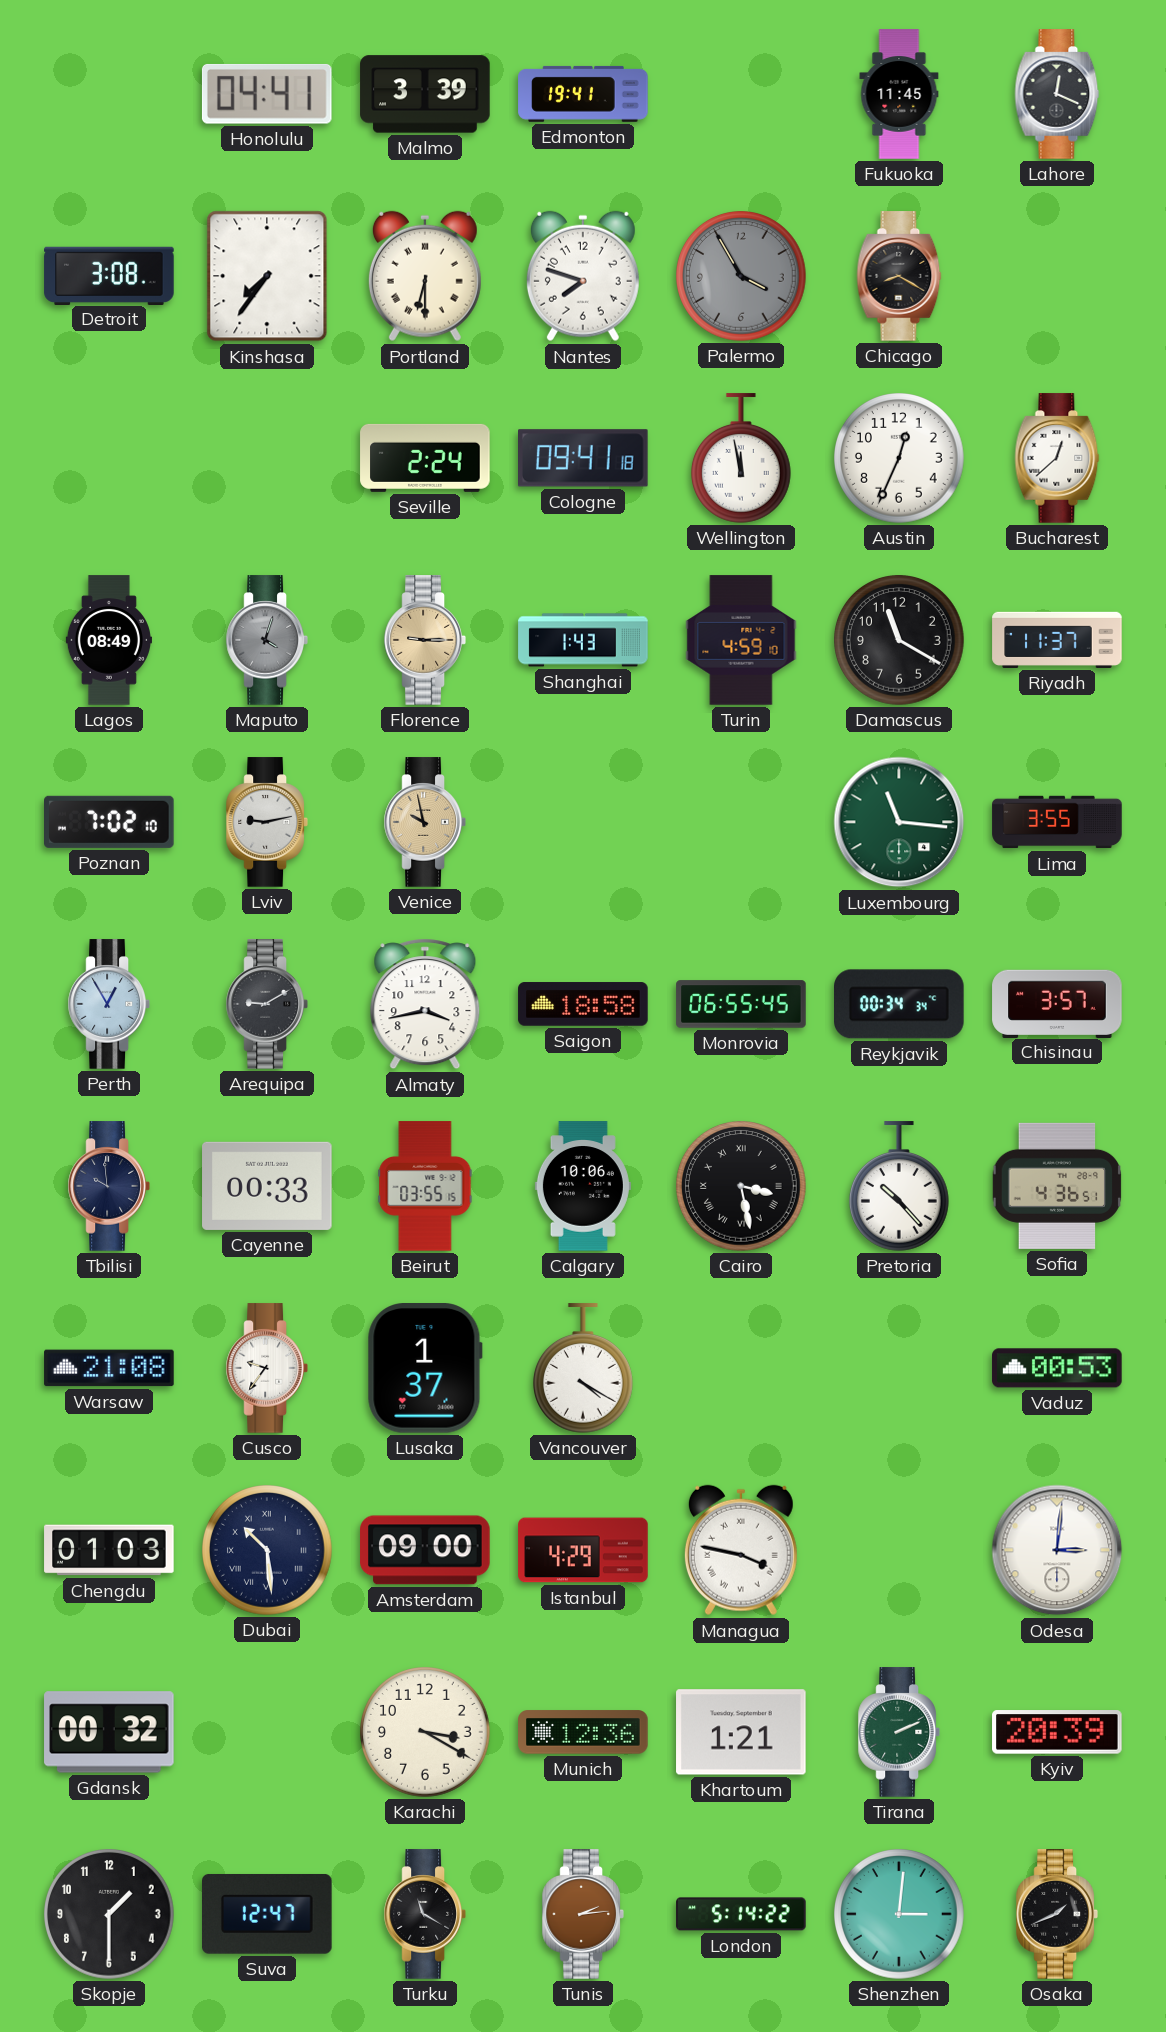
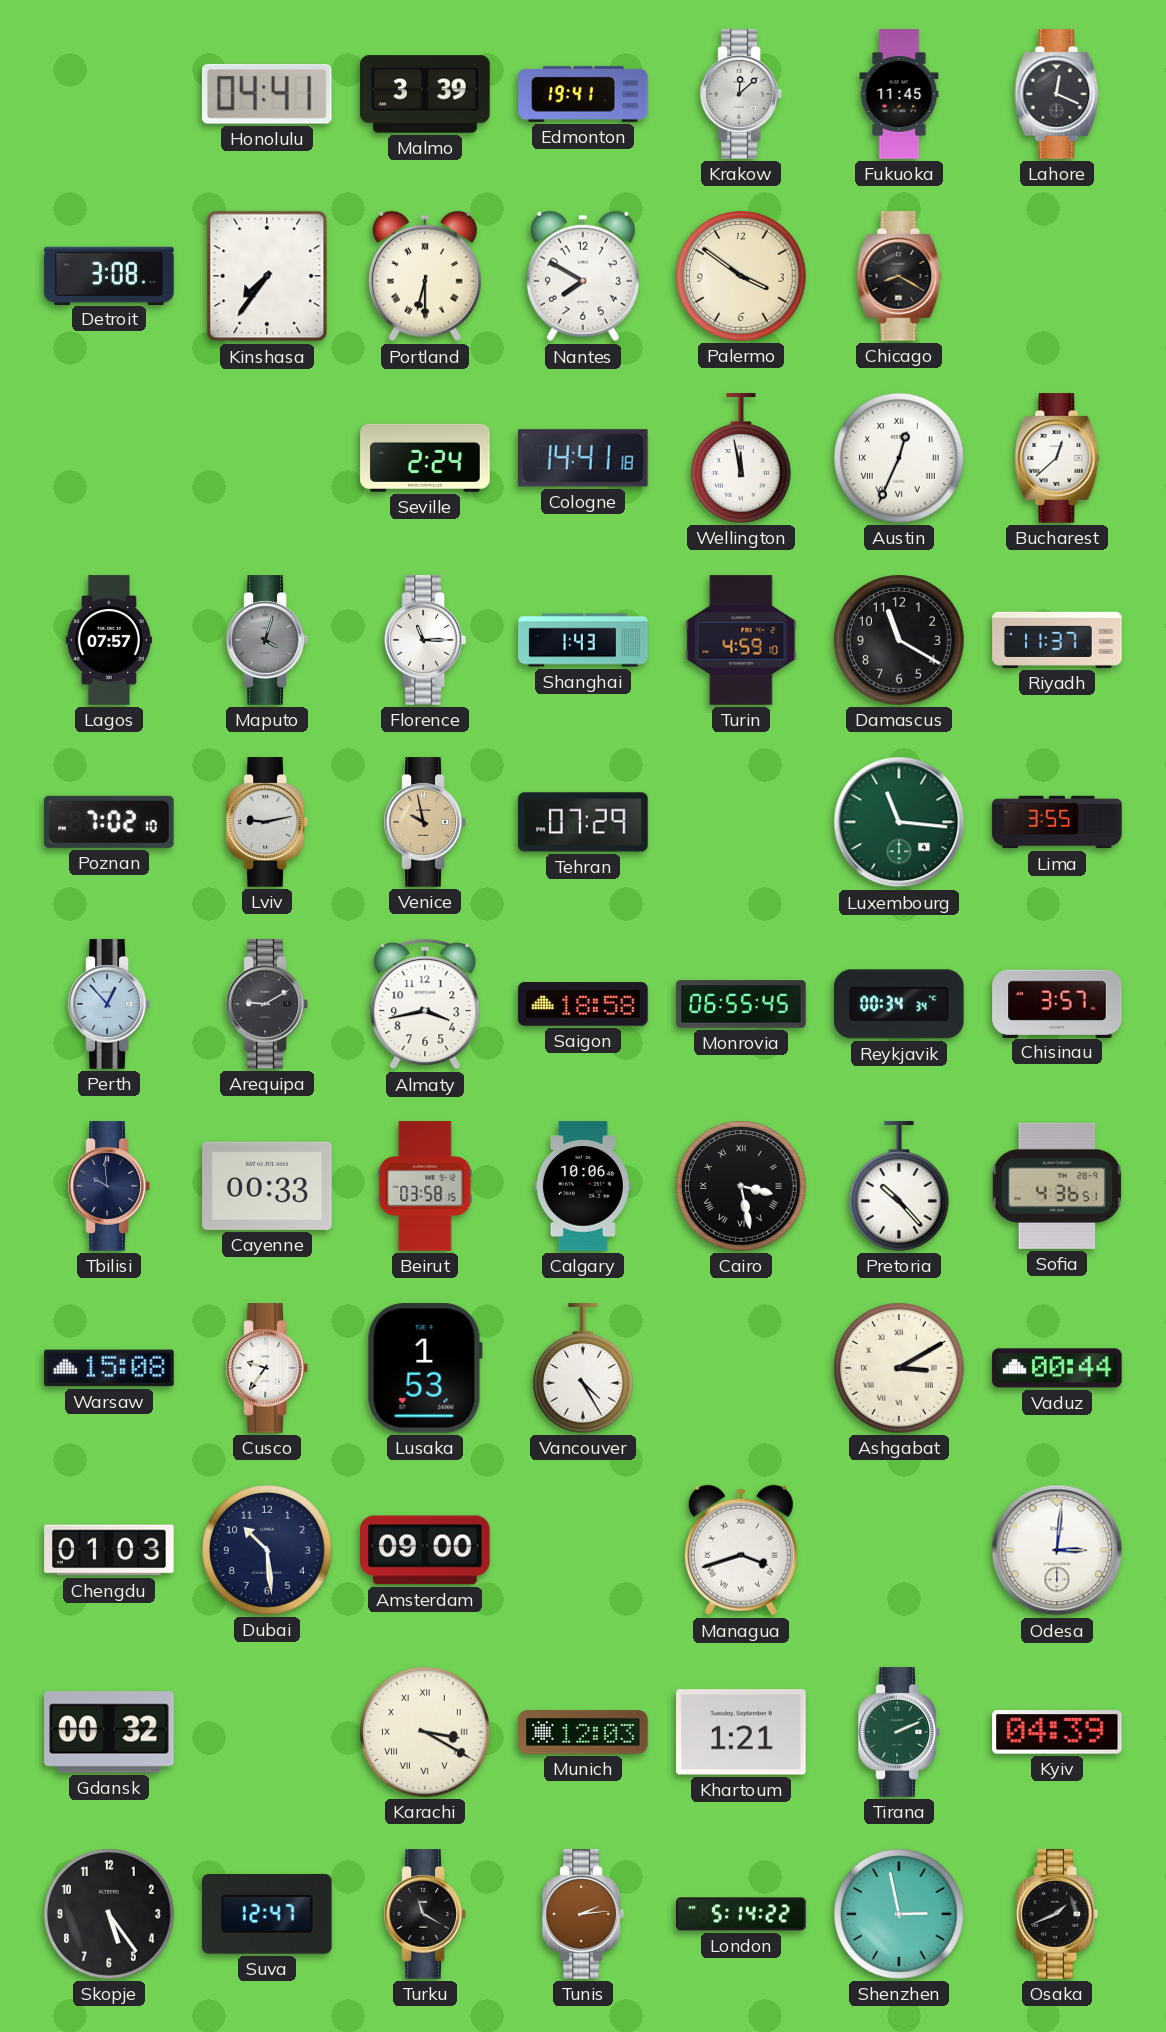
Krakow: none -> 12:08 (741, 94)
Nantes: 7:48 -> 7:50 (583, 276)
Palermo: 3:55 -> 3:51 (742, 277)
Palermo dial: grey -> cream (742, 277)
Cologne: 09:41 -> 14:41 (584, 458)
Austin numerals: Arabic -> Roman (900, 459)
Lagos: 08:49 -> 07:57 (109, 640)
Florence: 9:15 -> 11:15 (425, 640)
Florence dial: champagne -> white (425, 640)
Tehran: none -> 07:29 (583, 822)
Perth: 12:55 -> 12:53 (109, 1004)
Beirut: 03:55 -> 03:58 (425, 1186)
Warsaw: 21:08 -> 15:08 (109, 1368)
Lusaka: 1:37 -> 1:53 (425, 1369)
Vancouver: 4:20 -> 4:25 (583, 1368)
Ashgabat: none -> 3:10 (900, 1369)
Vaduz: 00:53 -> 00:44 (1057, 1368)
Dubai numerals: Roman -> Arabic (268, 1551)
Istanbul: 4:29 -> none (583, 1550)
Managua: 3:47 -> 3:42 (741, 1550)
Karachi numerals: Arabic -> Roman (426, 1733)
Munich: 12:36 -> 12:03 (583, 1732)
Kyiv: 20:39 -> 04:39 (1057, 1732)
Skopje: 1:30 -> 5:24 (110, 1915)
Shenzhen: 3:01 -> 2:58 (900, 1915)
